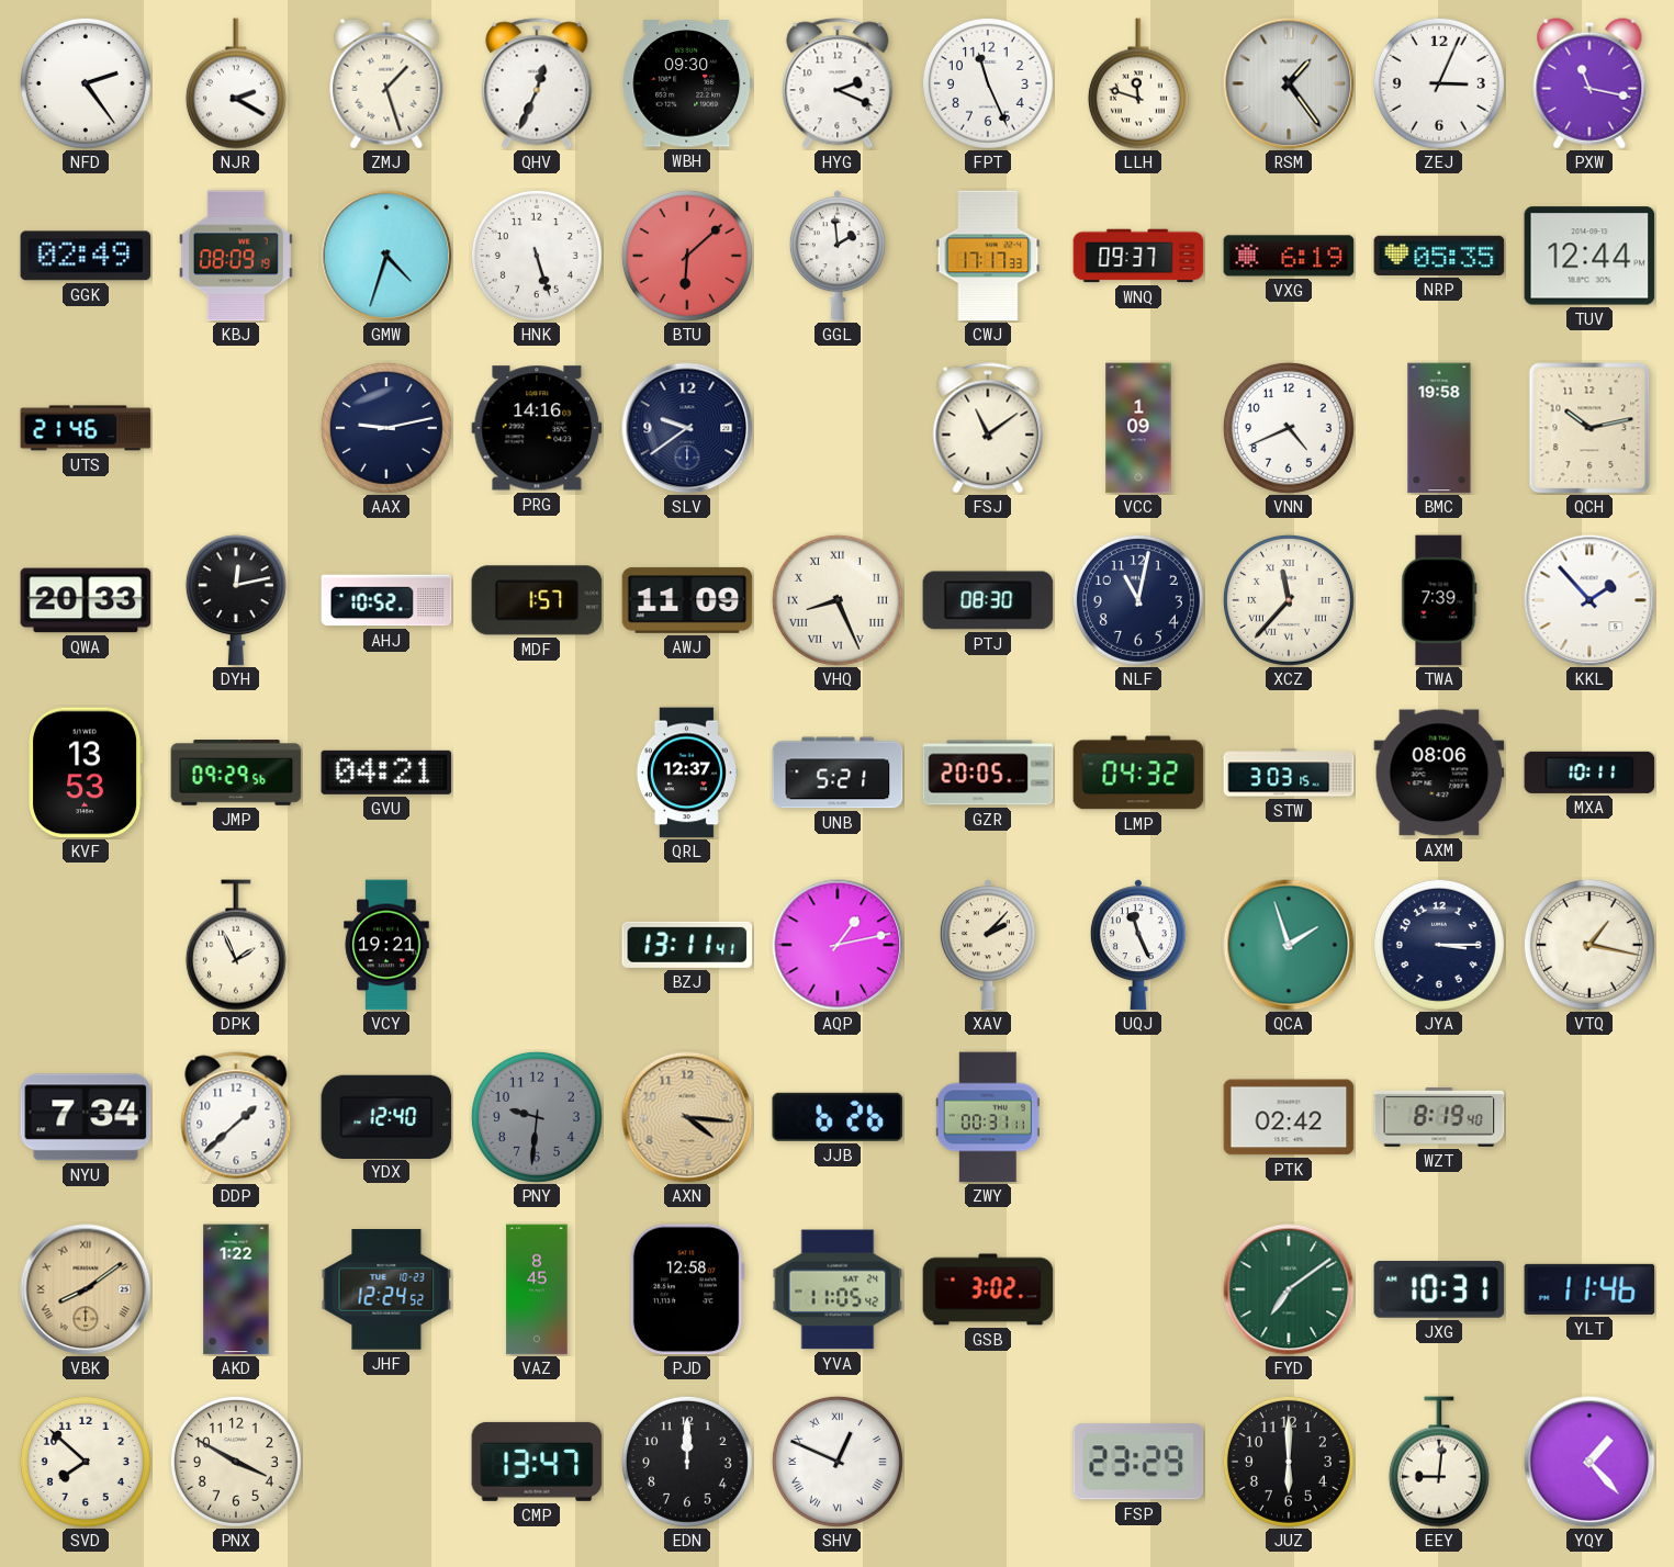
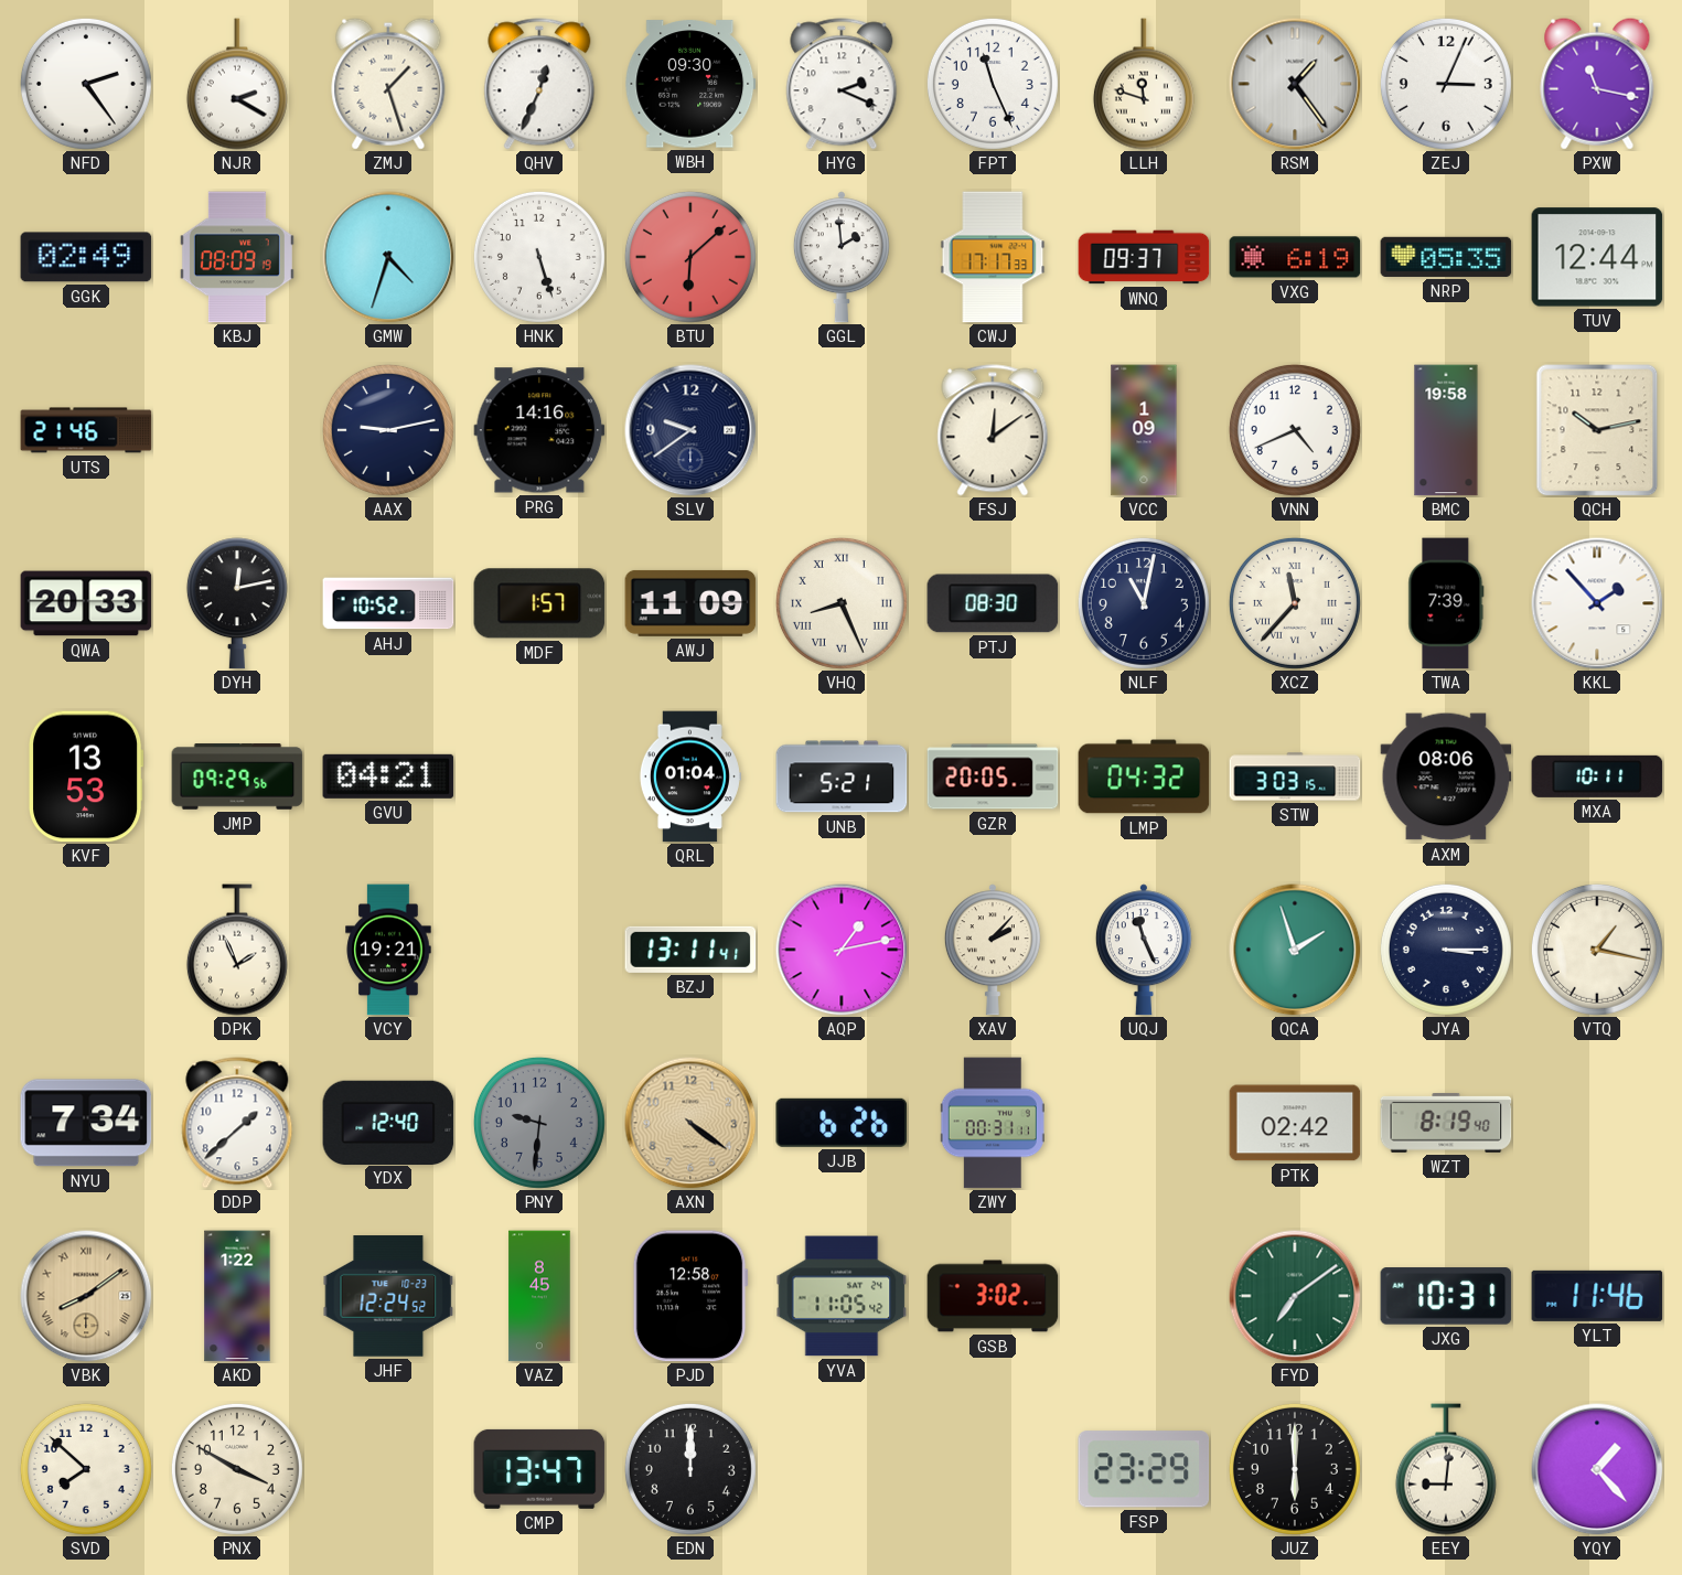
FSJ: 11:09 -> 12:09 (993, 430)
QRL: 12:37 -> 01:04 (689, 776)
AXN: 4:16 -> 4:21 (690, 1123)
SHV: 12:49 -> none (838, 1462)
